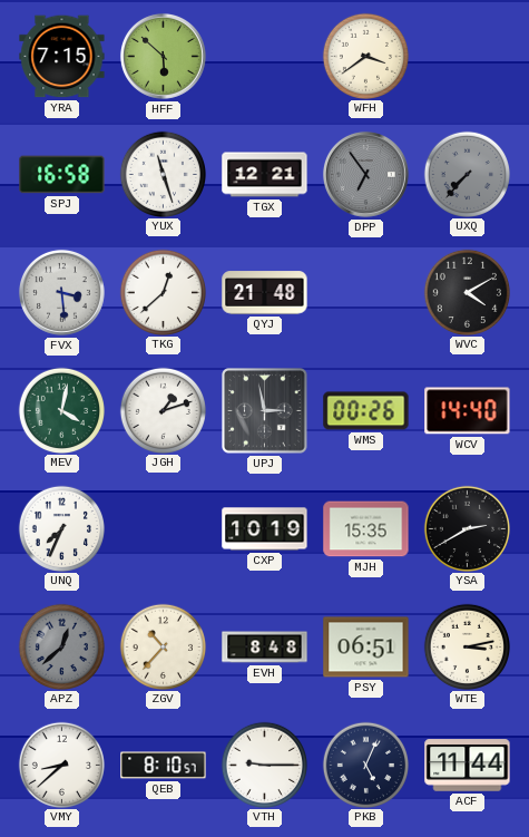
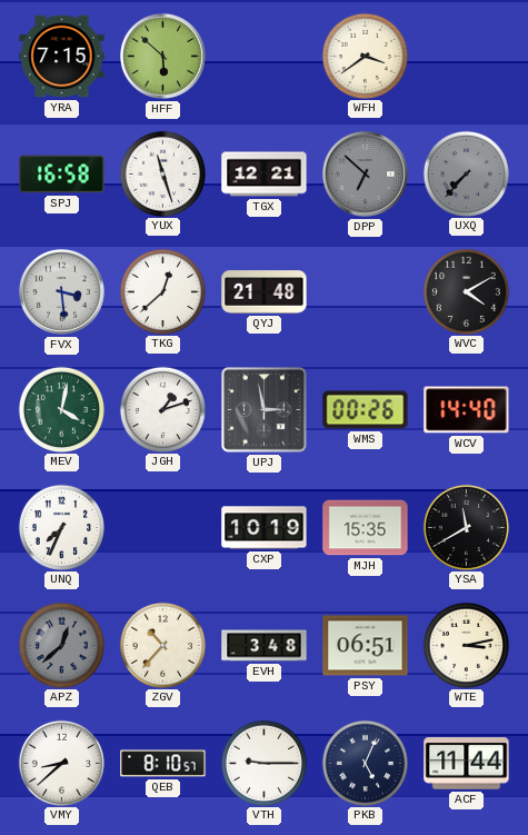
DPP: 6:54 -> 6:52 (365, 173)
YSA: 2:40 -> 11:40 (466, 527)
EVH: 8:48 -> 3:48 (265, 646)
